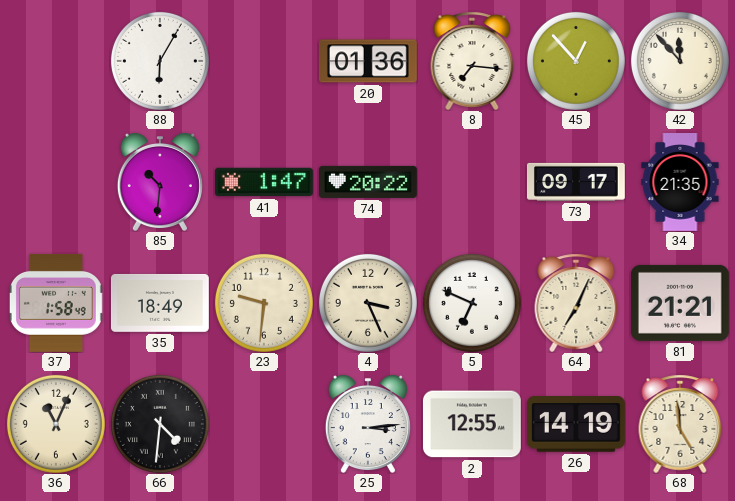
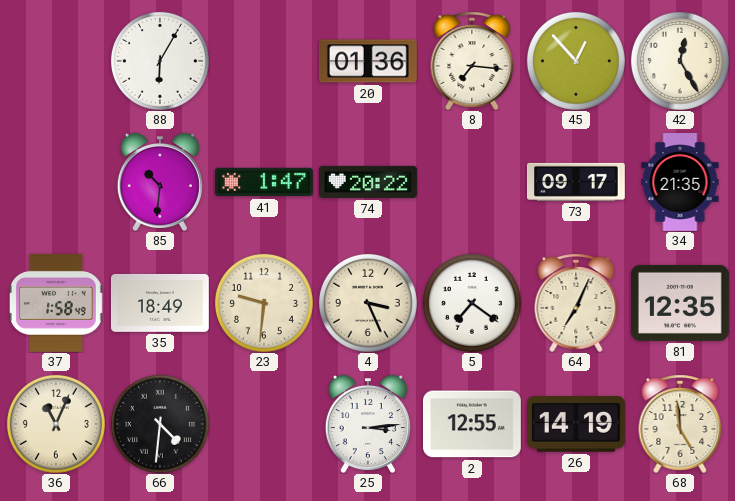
42: 11:53 -> 12:25 (680, 61)
5: 6:49 -> 7:21 (472, 303)
81: 21:21 -> 12:35 (680, 303)
